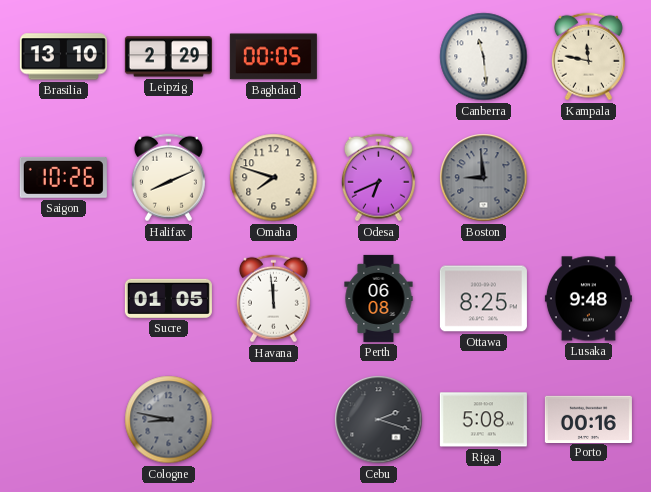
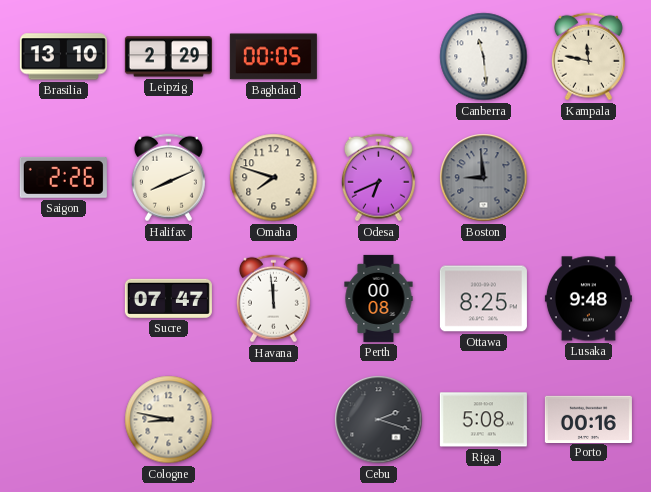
Saigon: 10:26 -> 2:26 (63, 177)
Sucre: 01:05 -> 07:47 (168, 298)
Perth: 06:08 -> 00:08 (379, 298)
Cologne dial: grey -> cream (169, 420)
